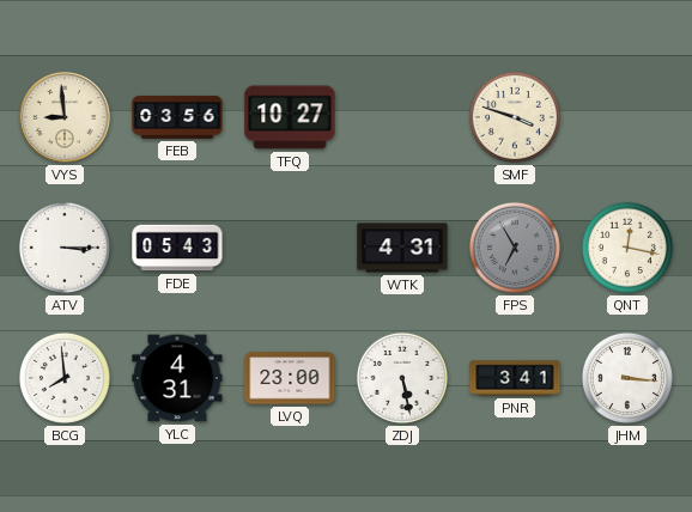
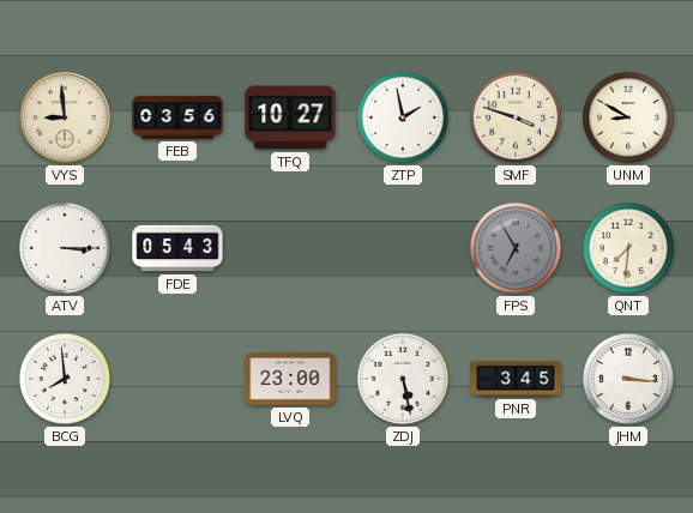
ZTP: none -> 1:58 (403, 117)
UNM: none -> 8:50 (628, 117)
WTK: 4:31 -> none (402, 248)
QNT: 12:17 -> 7:31 (628, 248)
YLC: 4:31 -> none (177, 378)
PNR: 3:41 -> 3:45 (516, 379)
